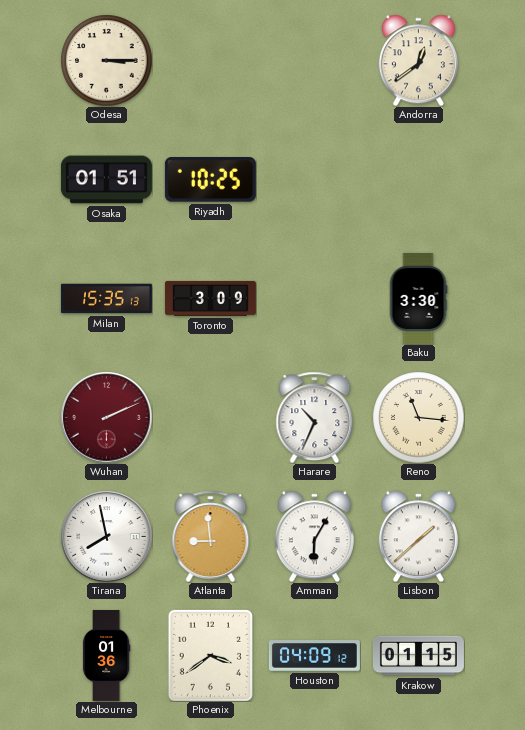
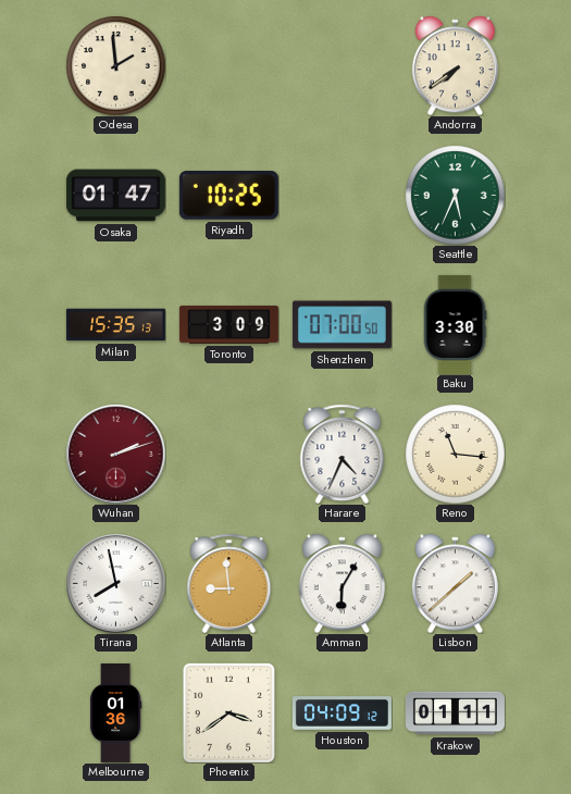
Odesa: 3:15 -> 1:59 (115, 65)
Andorra: 12:39 -> 7:39 (455, 65)
Osaka: 01:51 -> 01:47 (115, 196)
Seattle: none -> 5:34 (455, 195)
Shenzhen: none -> 07:00 (342, 325)
Wuhan: 2:11 -> 2:12 (115, 454)
Harare: 10:34 -> 4:34 (343, 454)
Krakow: 01:15 -> 01:11 (455, 714)
